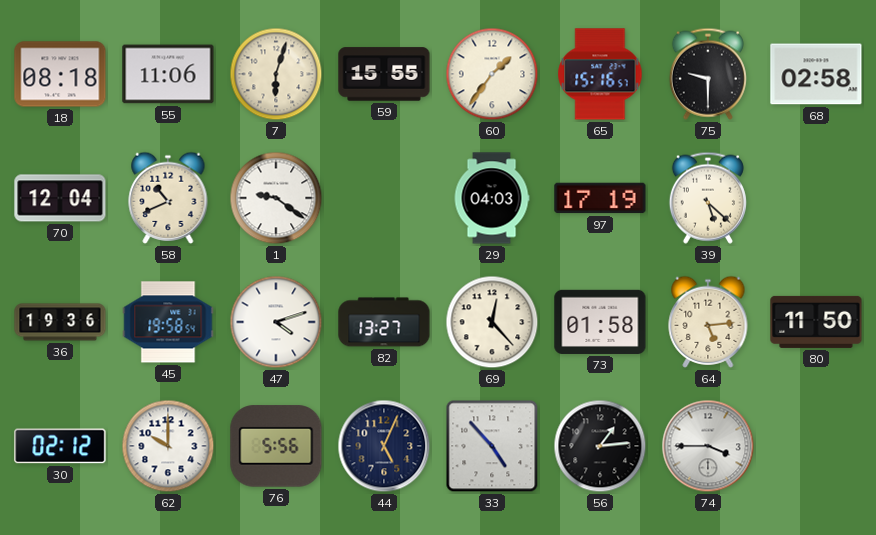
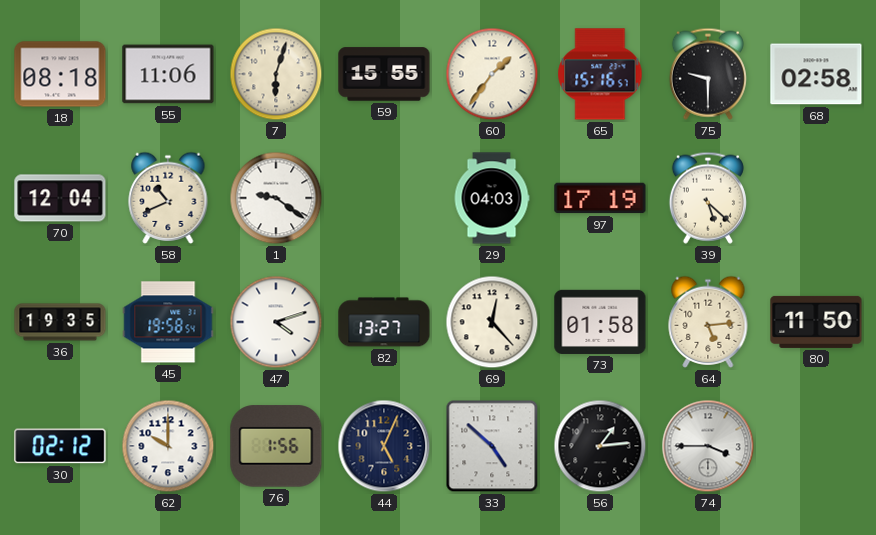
36: 19:36 -> 19:35 (60, 322)
76: 5:56 -> 1:56 (276, 446)
33: 4:53 -> 4:52 (492, 446)
